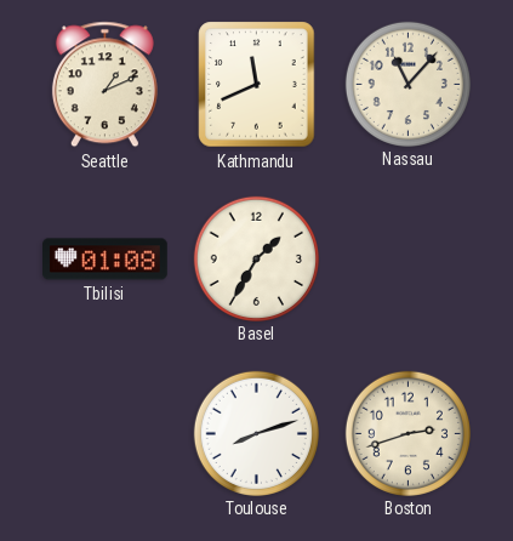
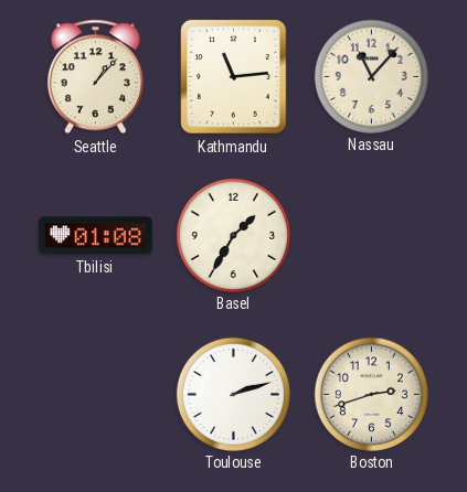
Seattle: 1:11 -> 1:07 (95, 77)
Kathmandu: 11:41 -> 11:14 (234, 77)
Toulouse: 8:12 -> 2:12 (233, 394)
